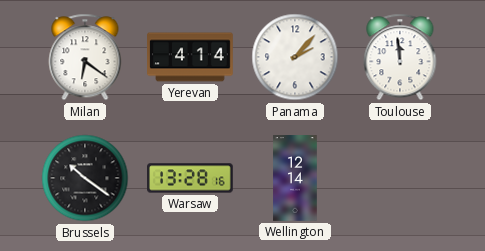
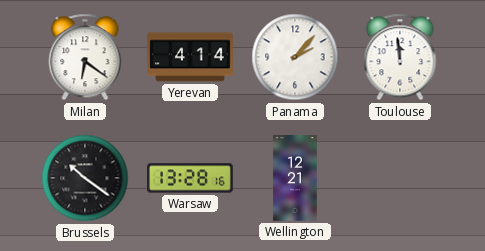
Wellington: 12:14 -> 12:21 (295, 178)
